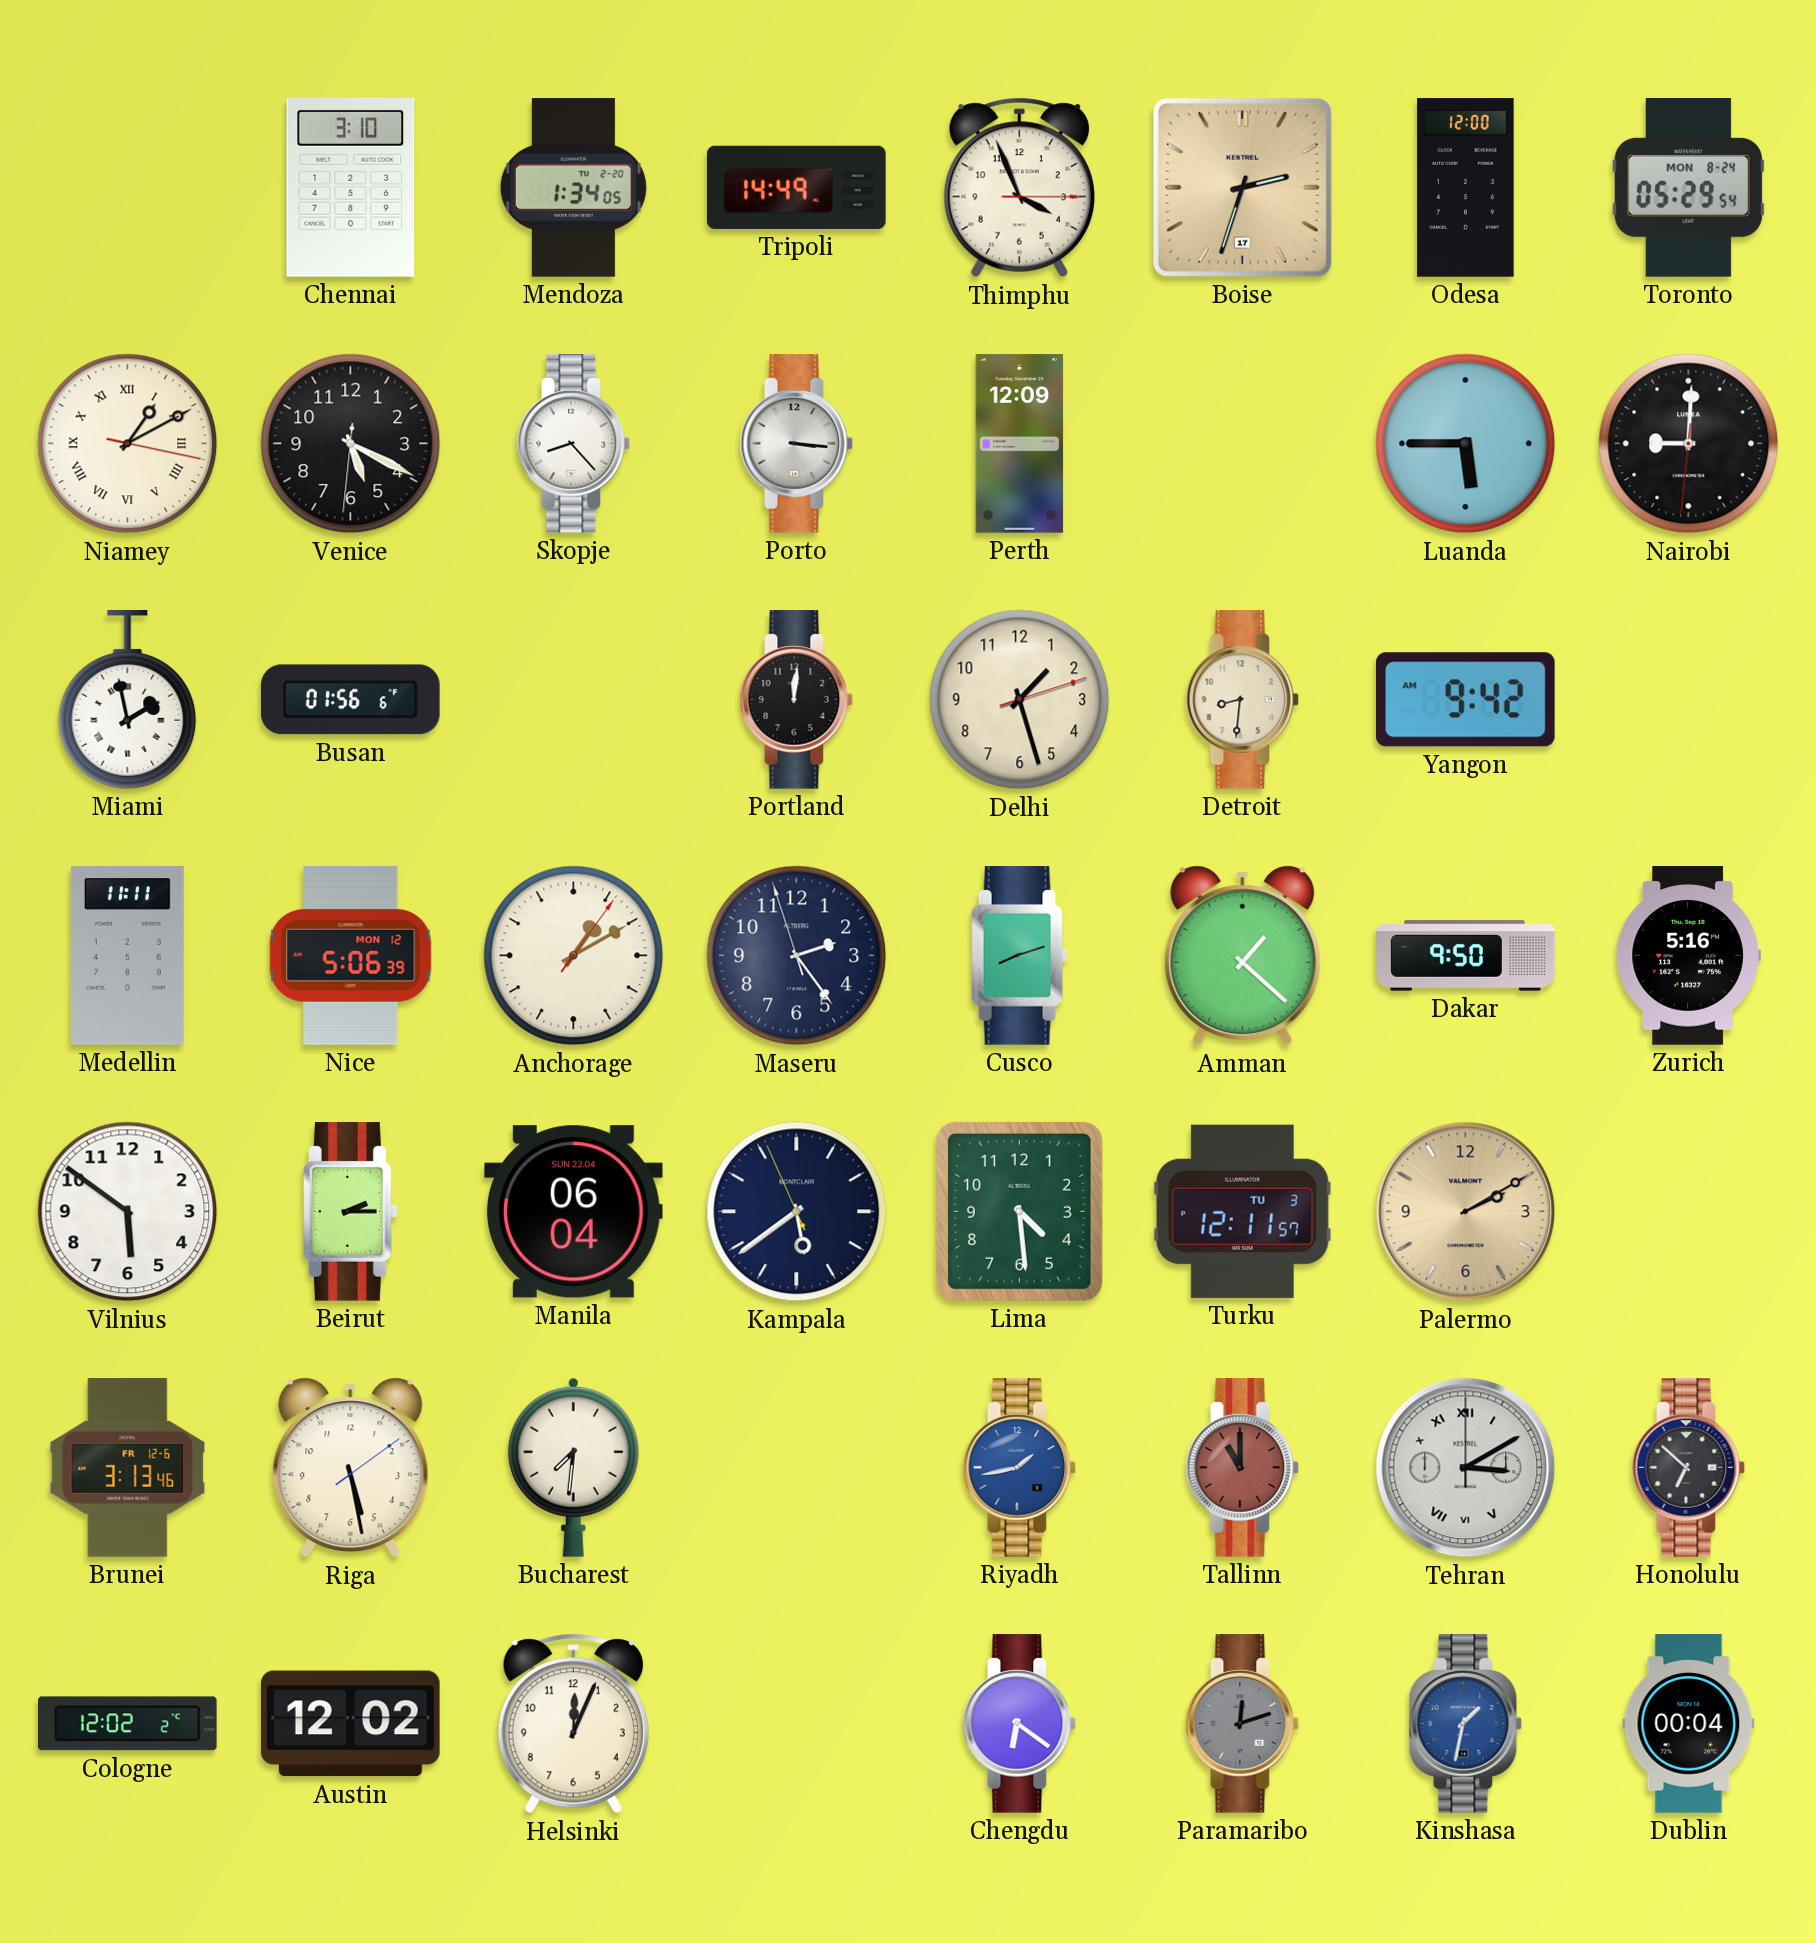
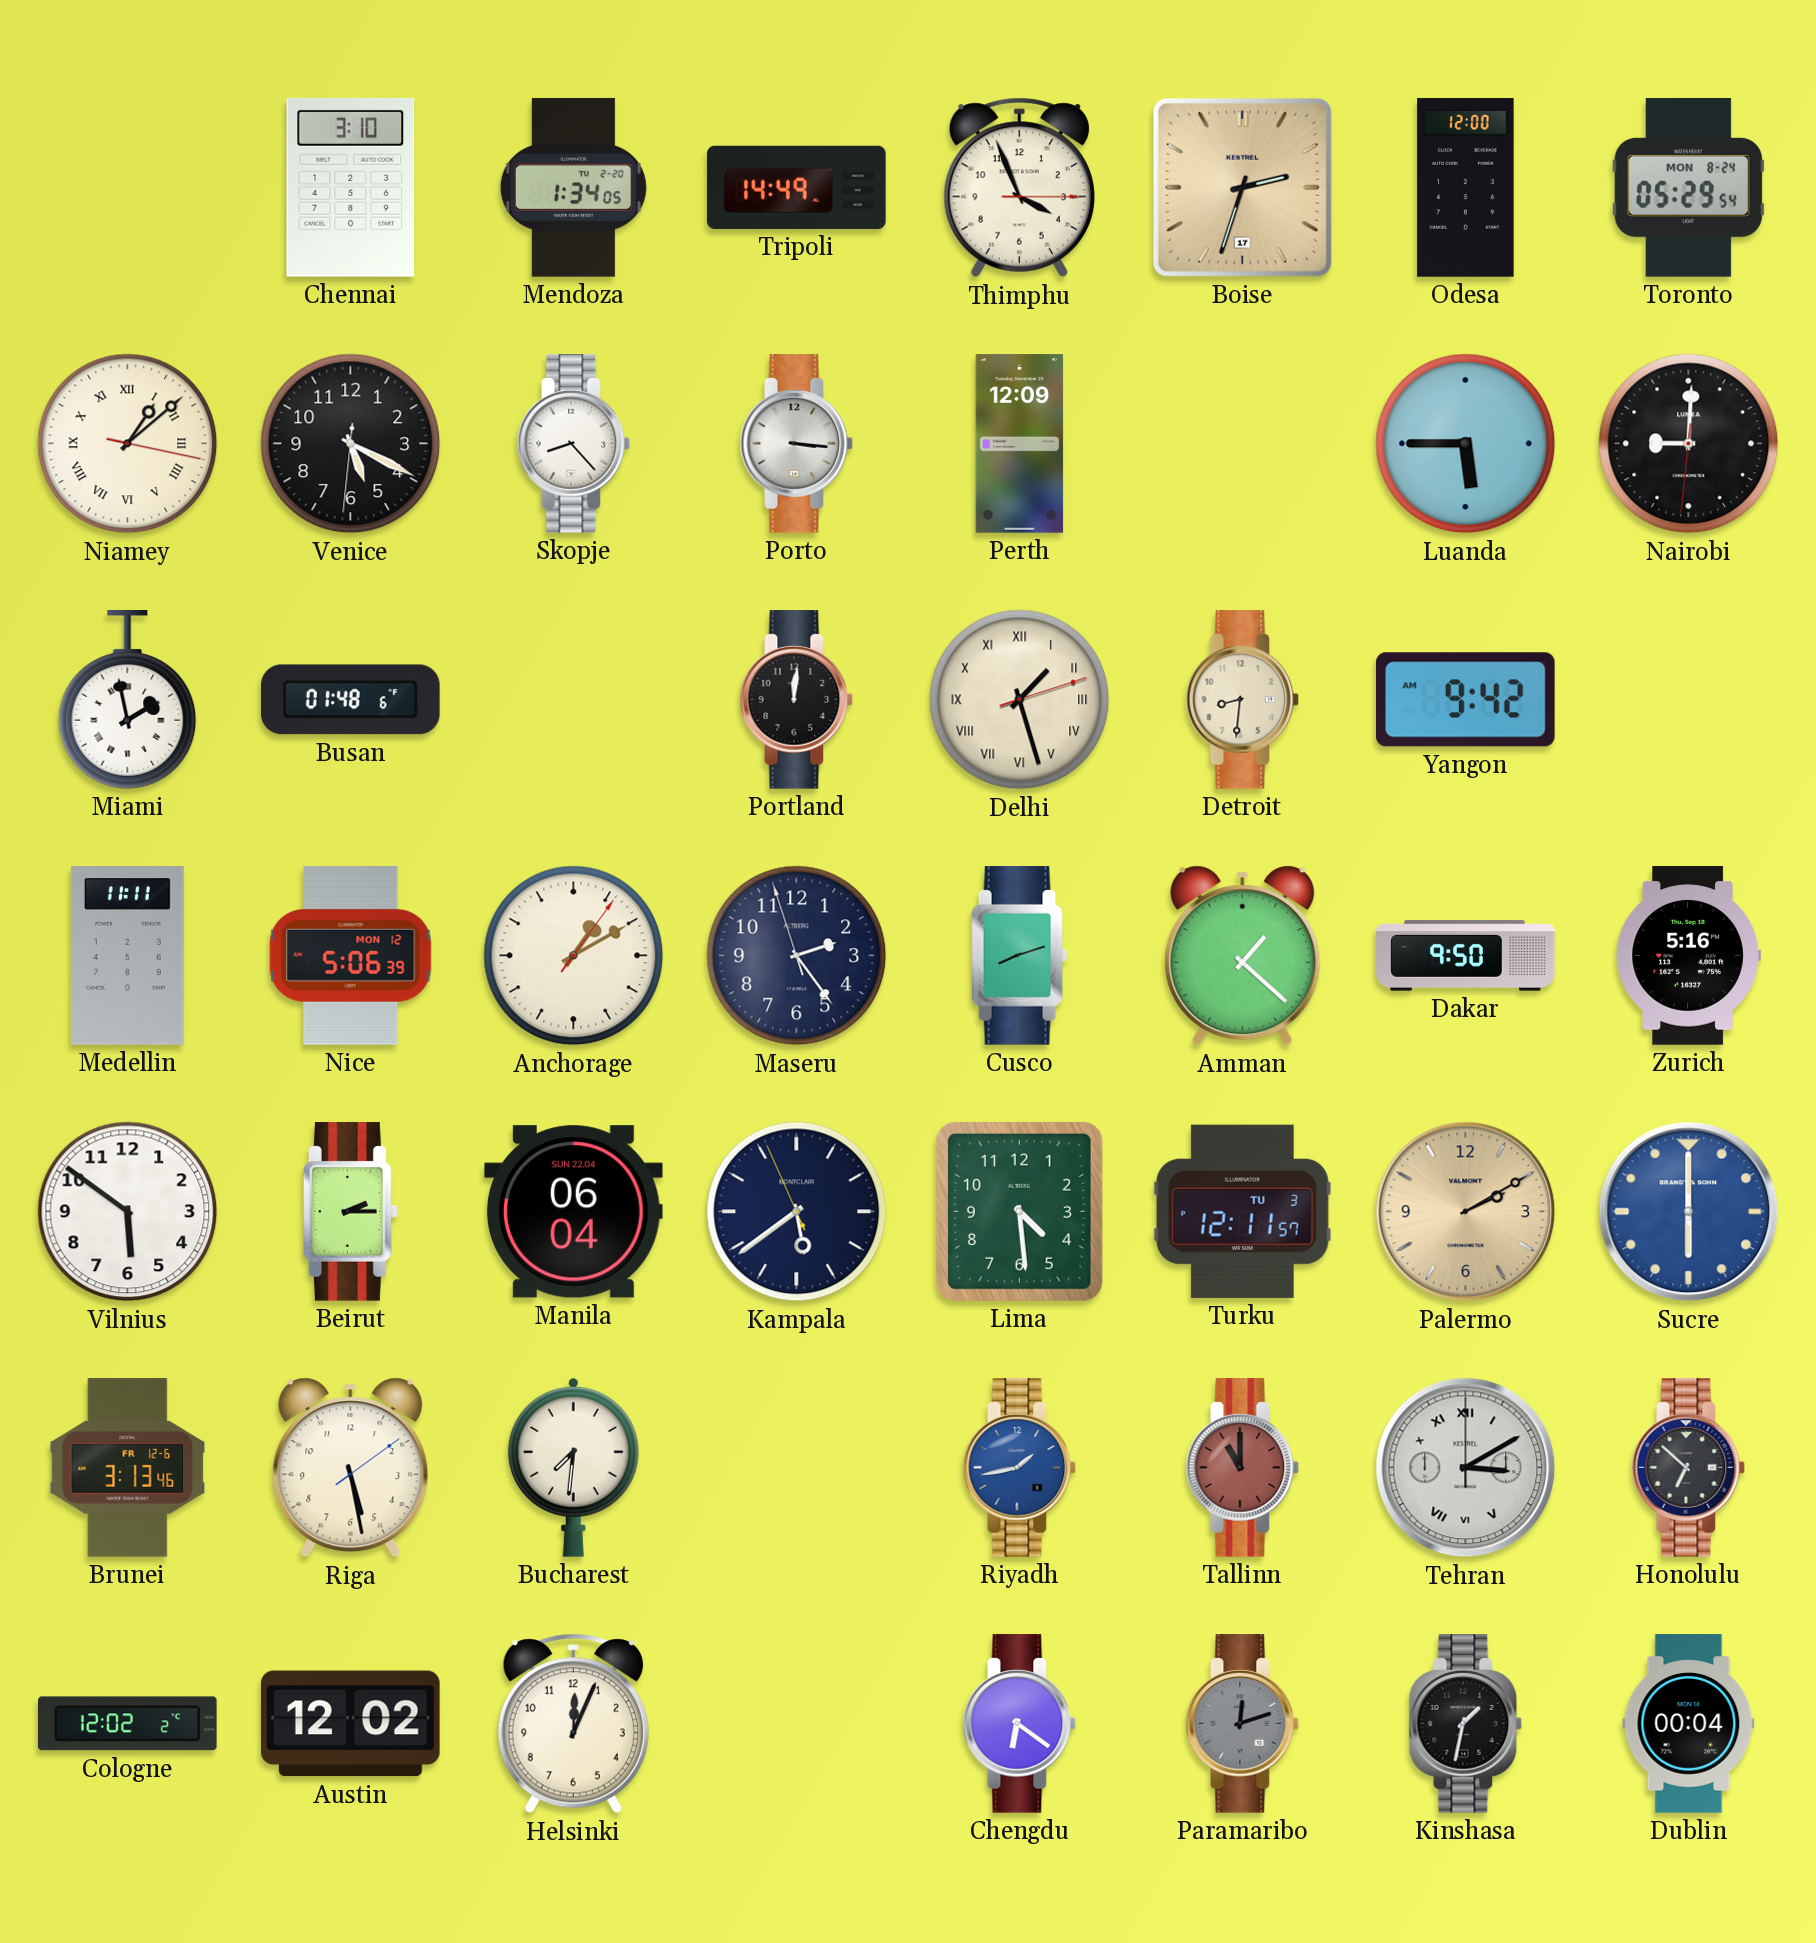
Niamey: 1:10 -> 1:08 (128, 444)
Busan: 01:56 -> 01:48 (351, 700)
Delhi numerals: Arabic -> Roman (1020, 700)
Sucre: none -> 6:00 (1689, 1212)
Kinshasa dial: blue -> black (1466, 1724)
